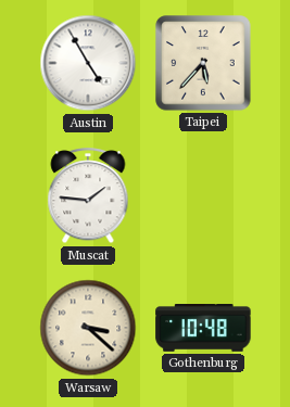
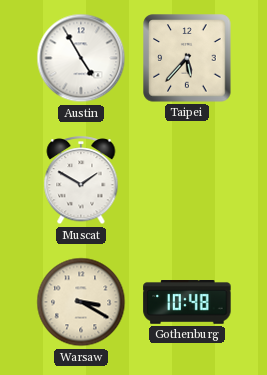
Muscat: 1:46 -> 1:50 (81, 181)
Warsaw: 3:22 -> 3:20 (81, 302)
